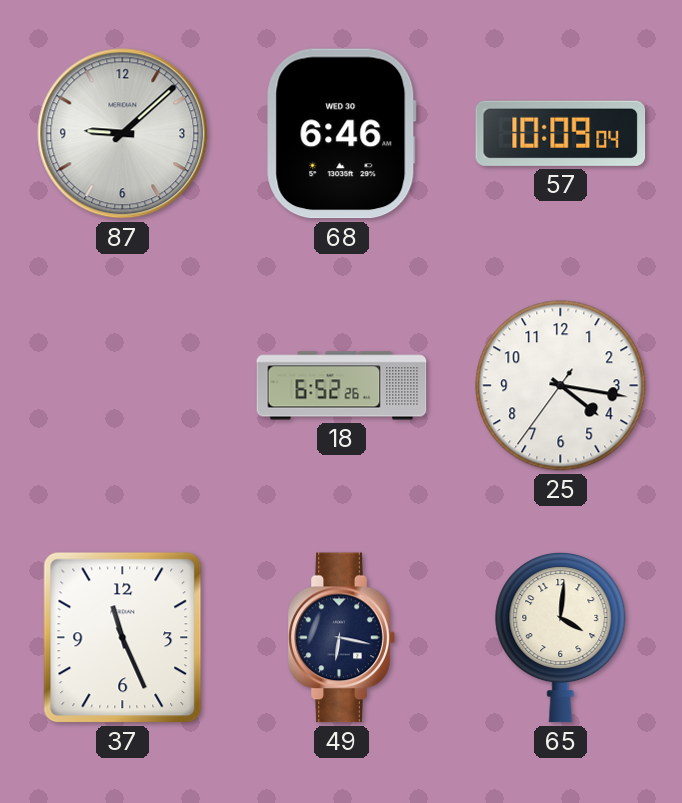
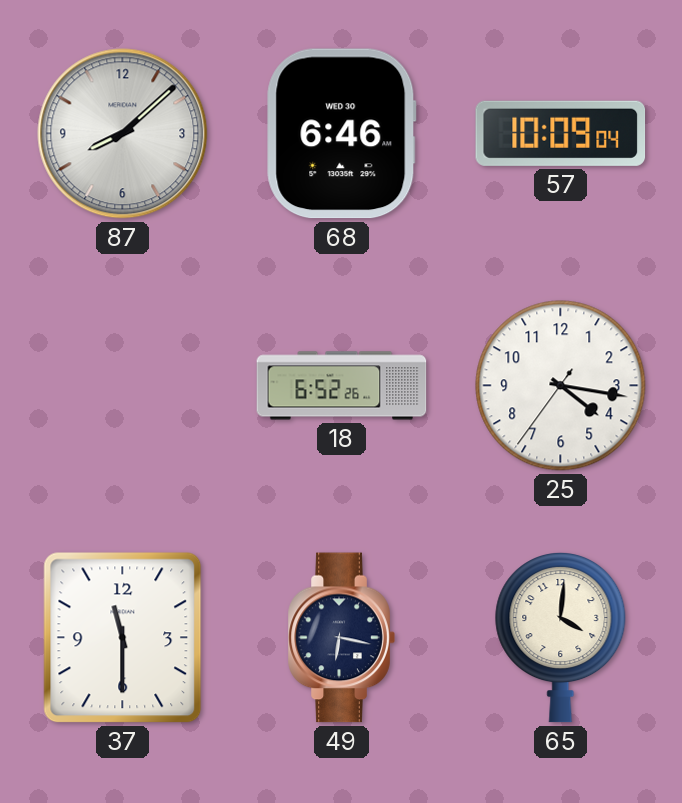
87: 9:08 -> 8:08 (123, 134)
37: 11:26 -> 11:30 (123, 638)
